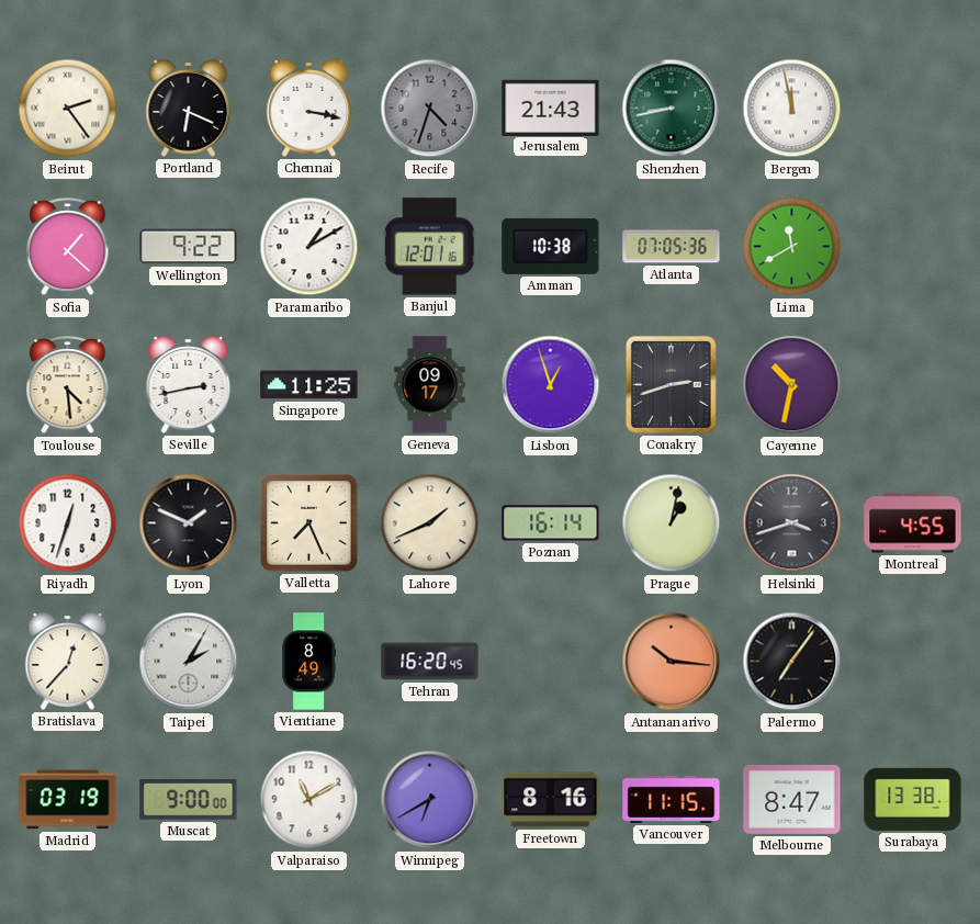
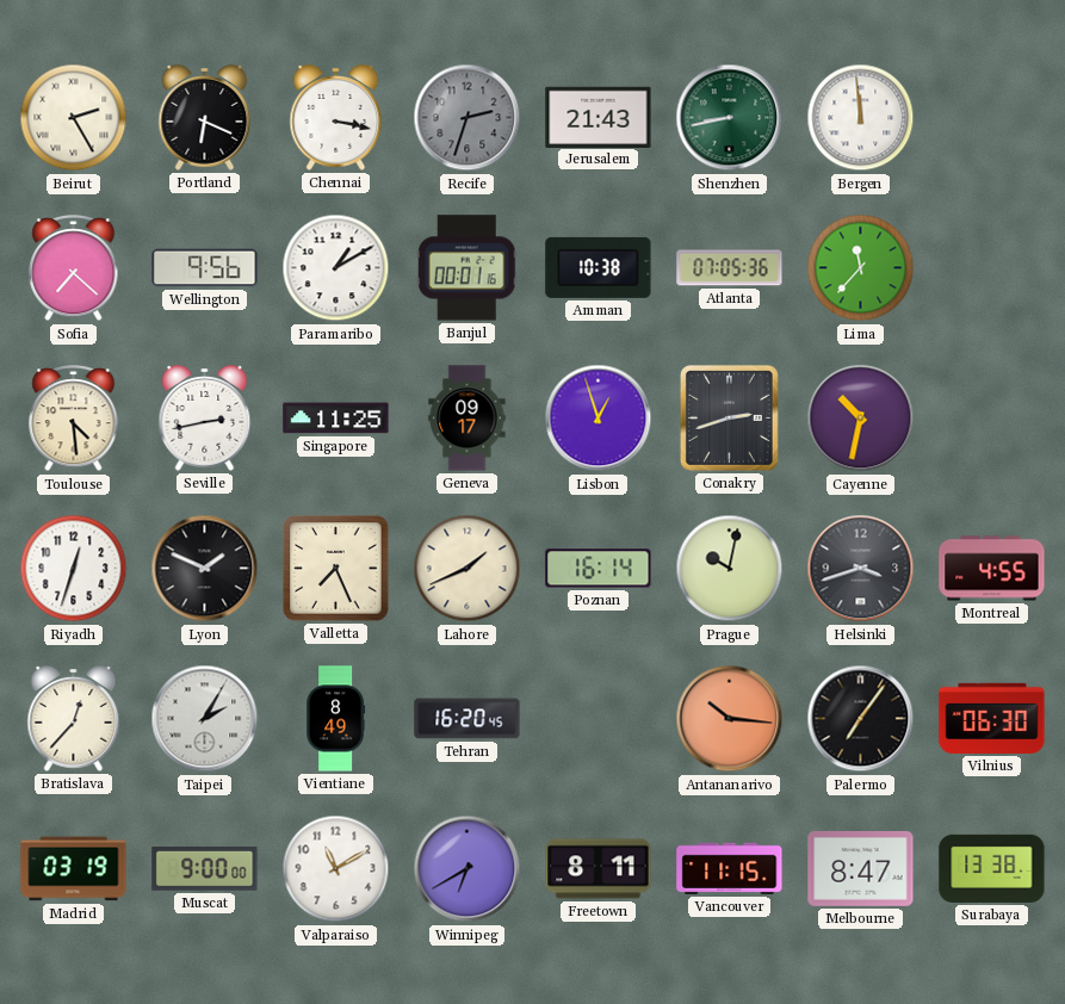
Beirut: 2:24 -> 2:25 (74, 118)
Recife: 4:33 -> 2:33 (468, 118)
Bergen: 11:58 -> 11:59 (861, 118)
Sofia: 1:22 -> 7:22 (74, 269)
Wellington: 9:22 -> 9:56 (205, 268)
Banjul: 12:01 -> 00:01 (466, 268)
Lima: 11:40 -> 11:37 (861, 268)
Prague: 1:02 -> 10:02 (730, 569)
Vilnius: none -> 06:30 (992, 718)
Freetown: 8:16 -> 8:11 (599, 869)
